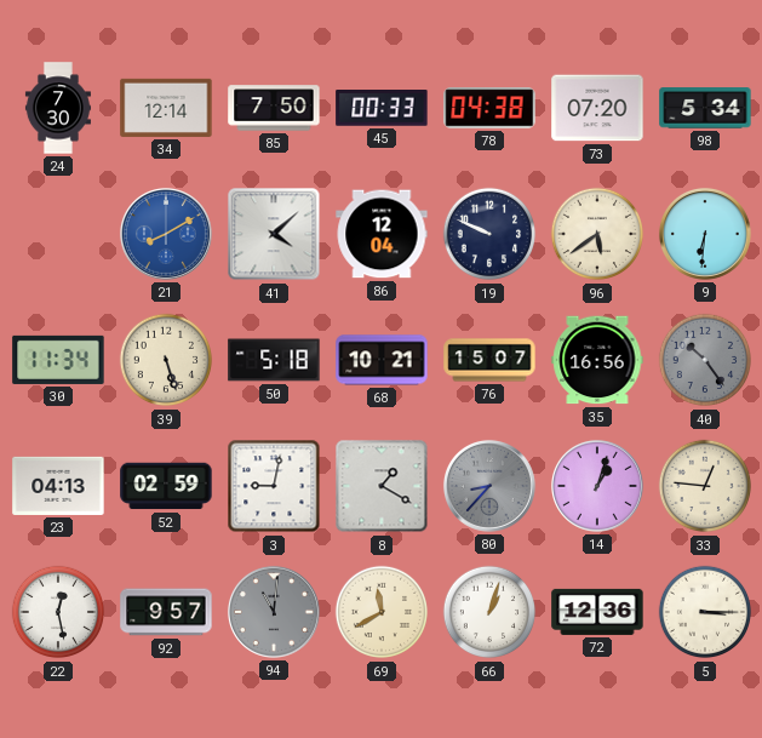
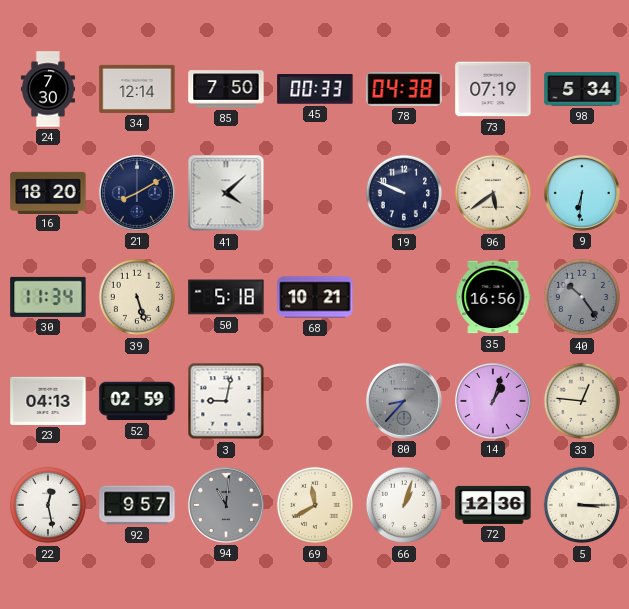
73: 07:20 -> 07:19 (493, 89)
16: none -> 18:20 (48, 192)
21 dial: blue -> navy (137, 193)
86: 12:04 -> none (382, 234)
76: 15:07 -> none (489, 360)
8: 1:20 -> none (382, 486)
